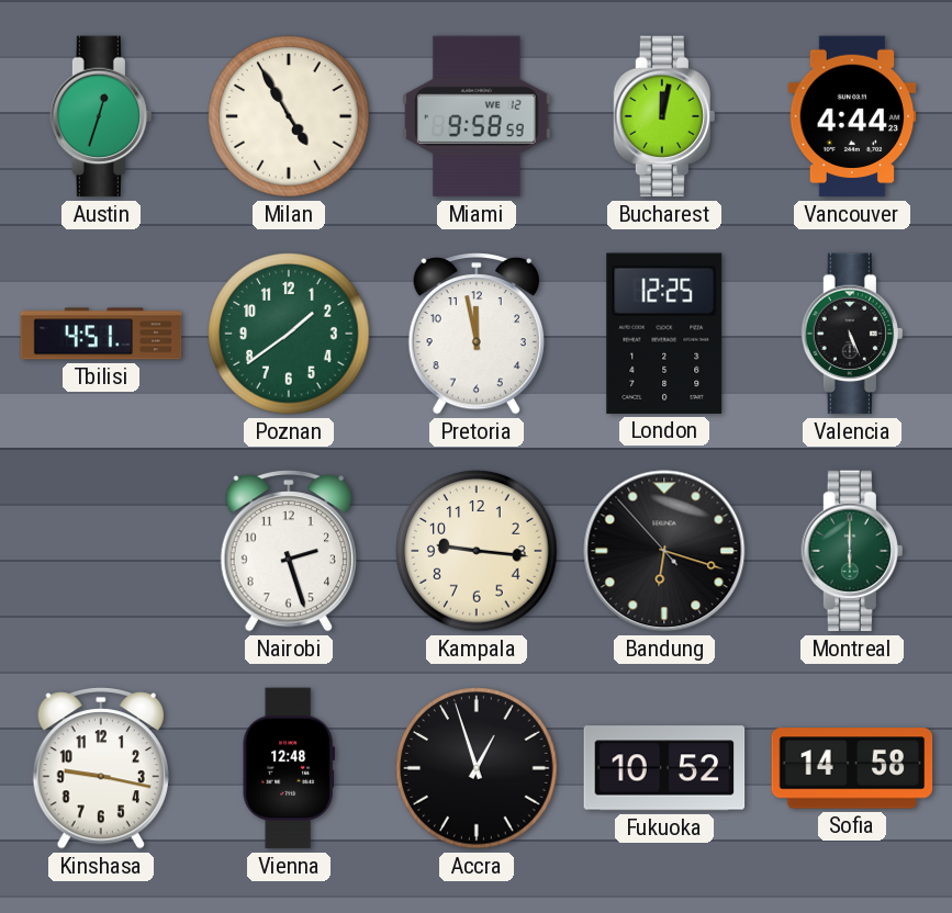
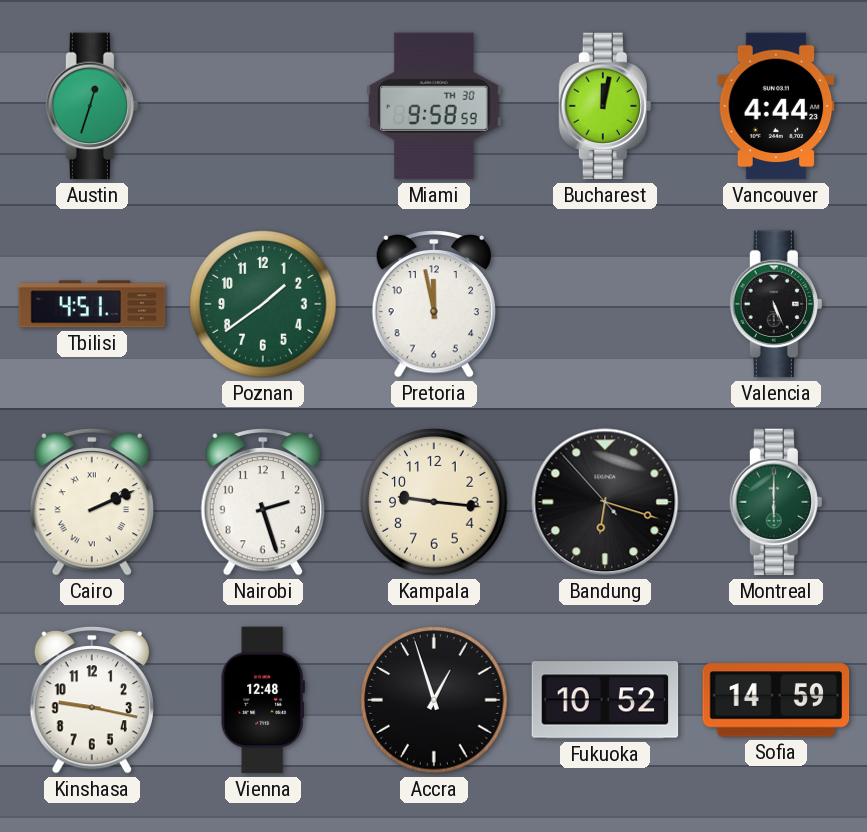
Milan: 4:55 -> none (289, 116)
Miami date: WE 12 -> TH 30 (434, 106)
London: 12:25 -> none (664, 334)
Cairo: none -> 2:11 (92, 503)
Sofia: 14:58 -> 14:59 (776, 700)
